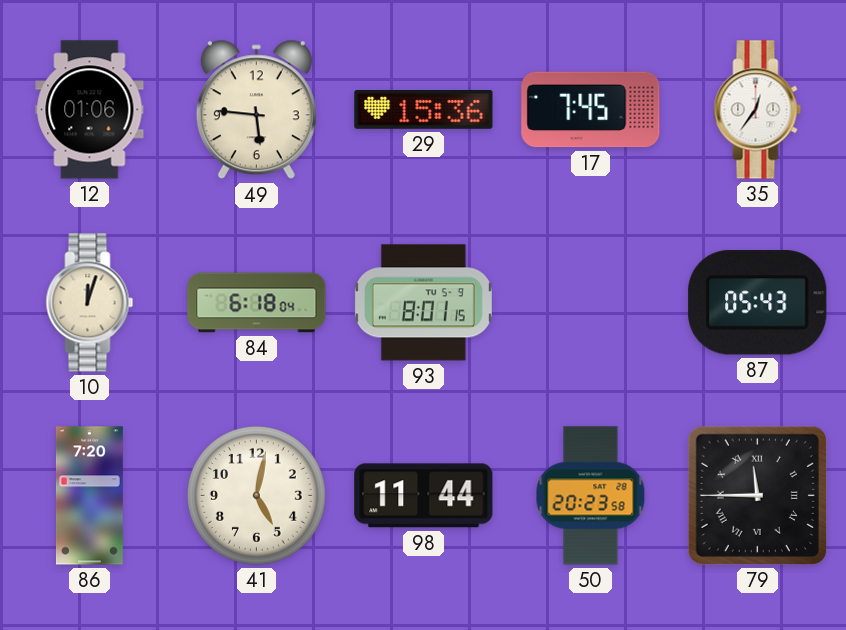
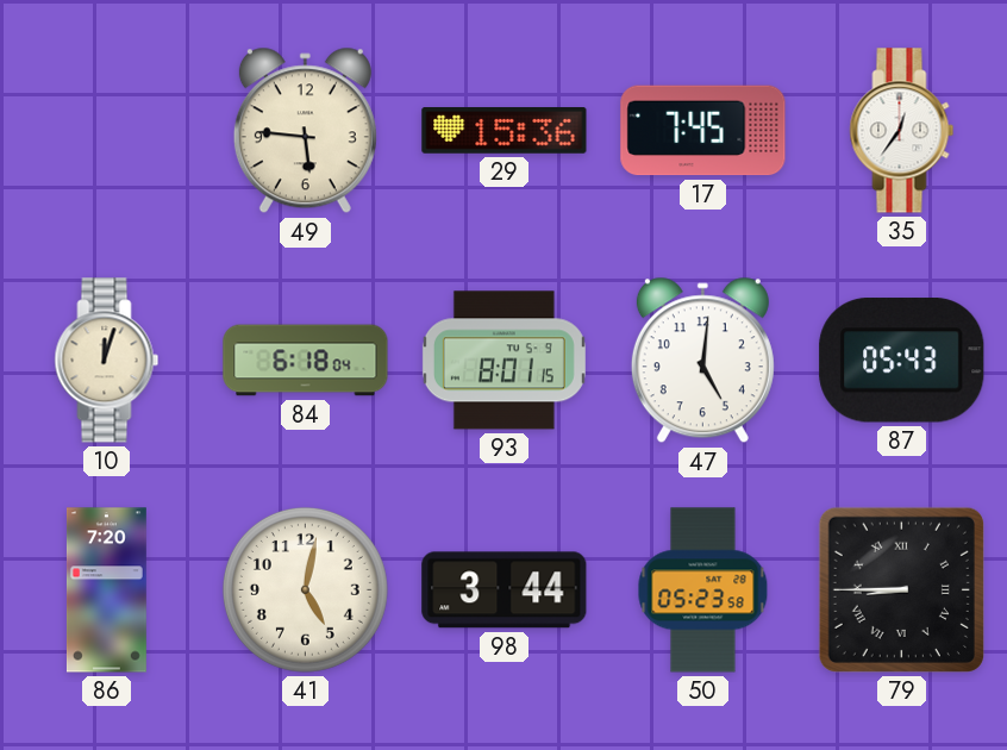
12: 01:06 -> none (90, 110)
47: none -> 5:01 (702, 361)
98: 11:44 -> 3:44 (505, 590)
50: 20:23 -> 05:23 (703, 590)
79: 11:45 -> 8:45 (901, 589)
